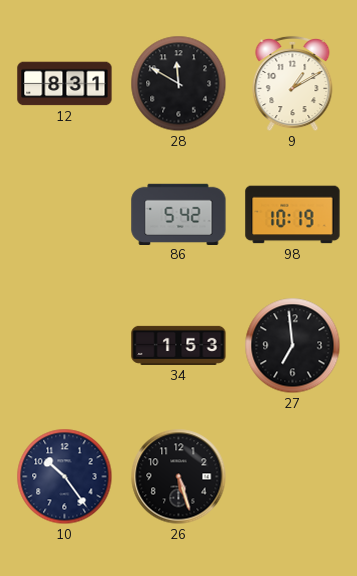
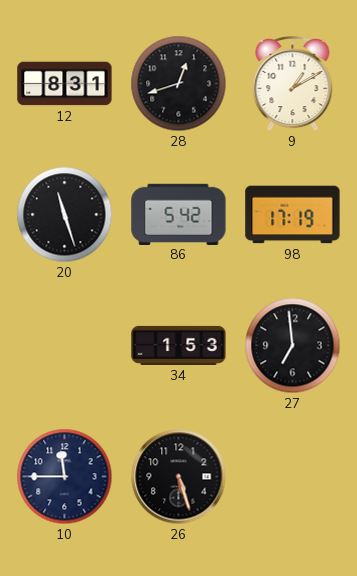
28: 11:50 -> 12:42 (179, 84)
20: none -> 11:27 (65, 215)
98: 10:19 -> 17:19 (293, 215)
10: 10:24 -> 11:45 (65, 477)
